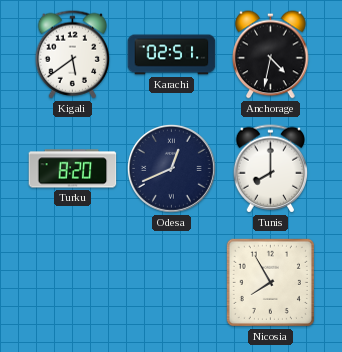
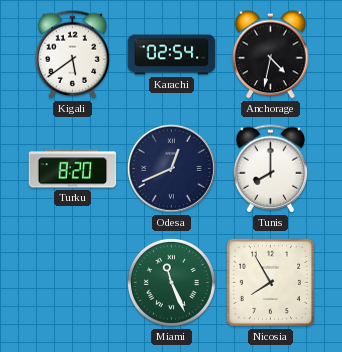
Karachi: 02:51 -> 02:54 (172, 55)
Miami: none -> 11:26 (171, 282)
